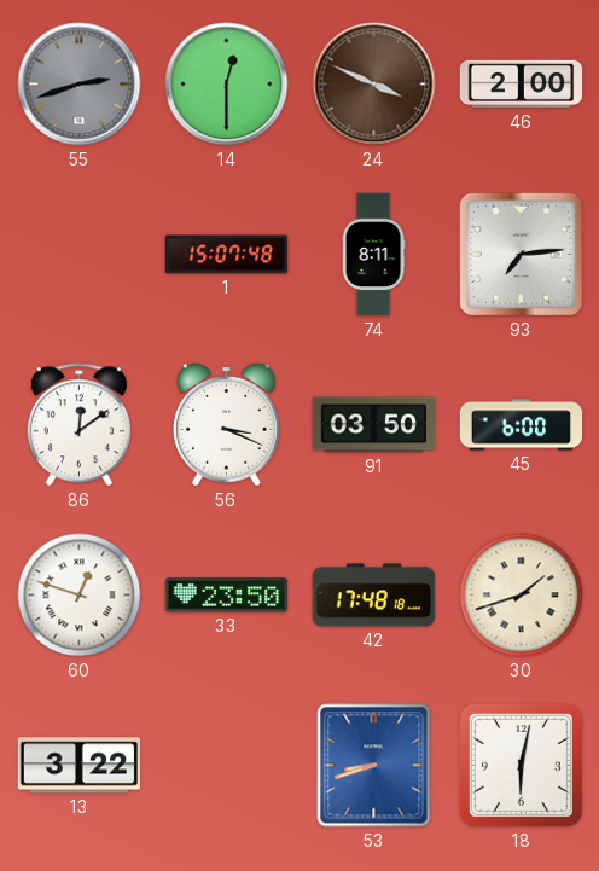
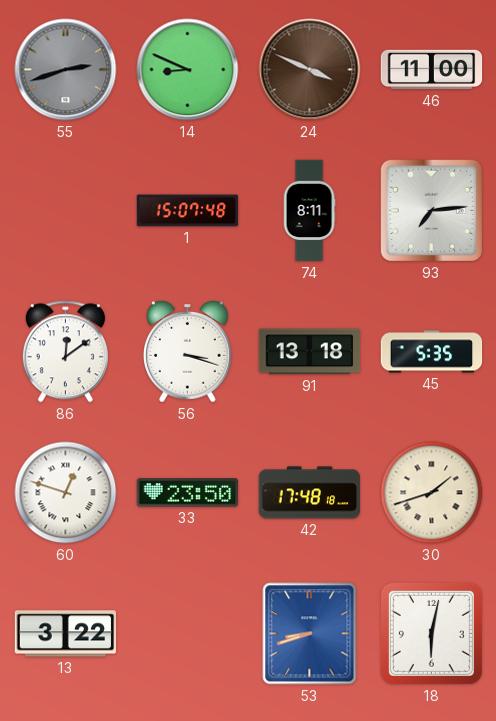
14: 12:30 -> 8:49 (188, 70)
46: 2:00 -> 11:00 (432, 70)
56: 3:19 -> 3:18 (188, 352)
91: 03:50 -> 13:18 (310, 352)
45: 6:00 -> 5:35 (432, 352)
